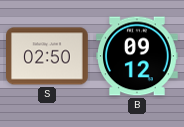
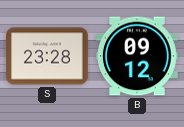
S: 02:50 -> 23:28 (48, 56)
